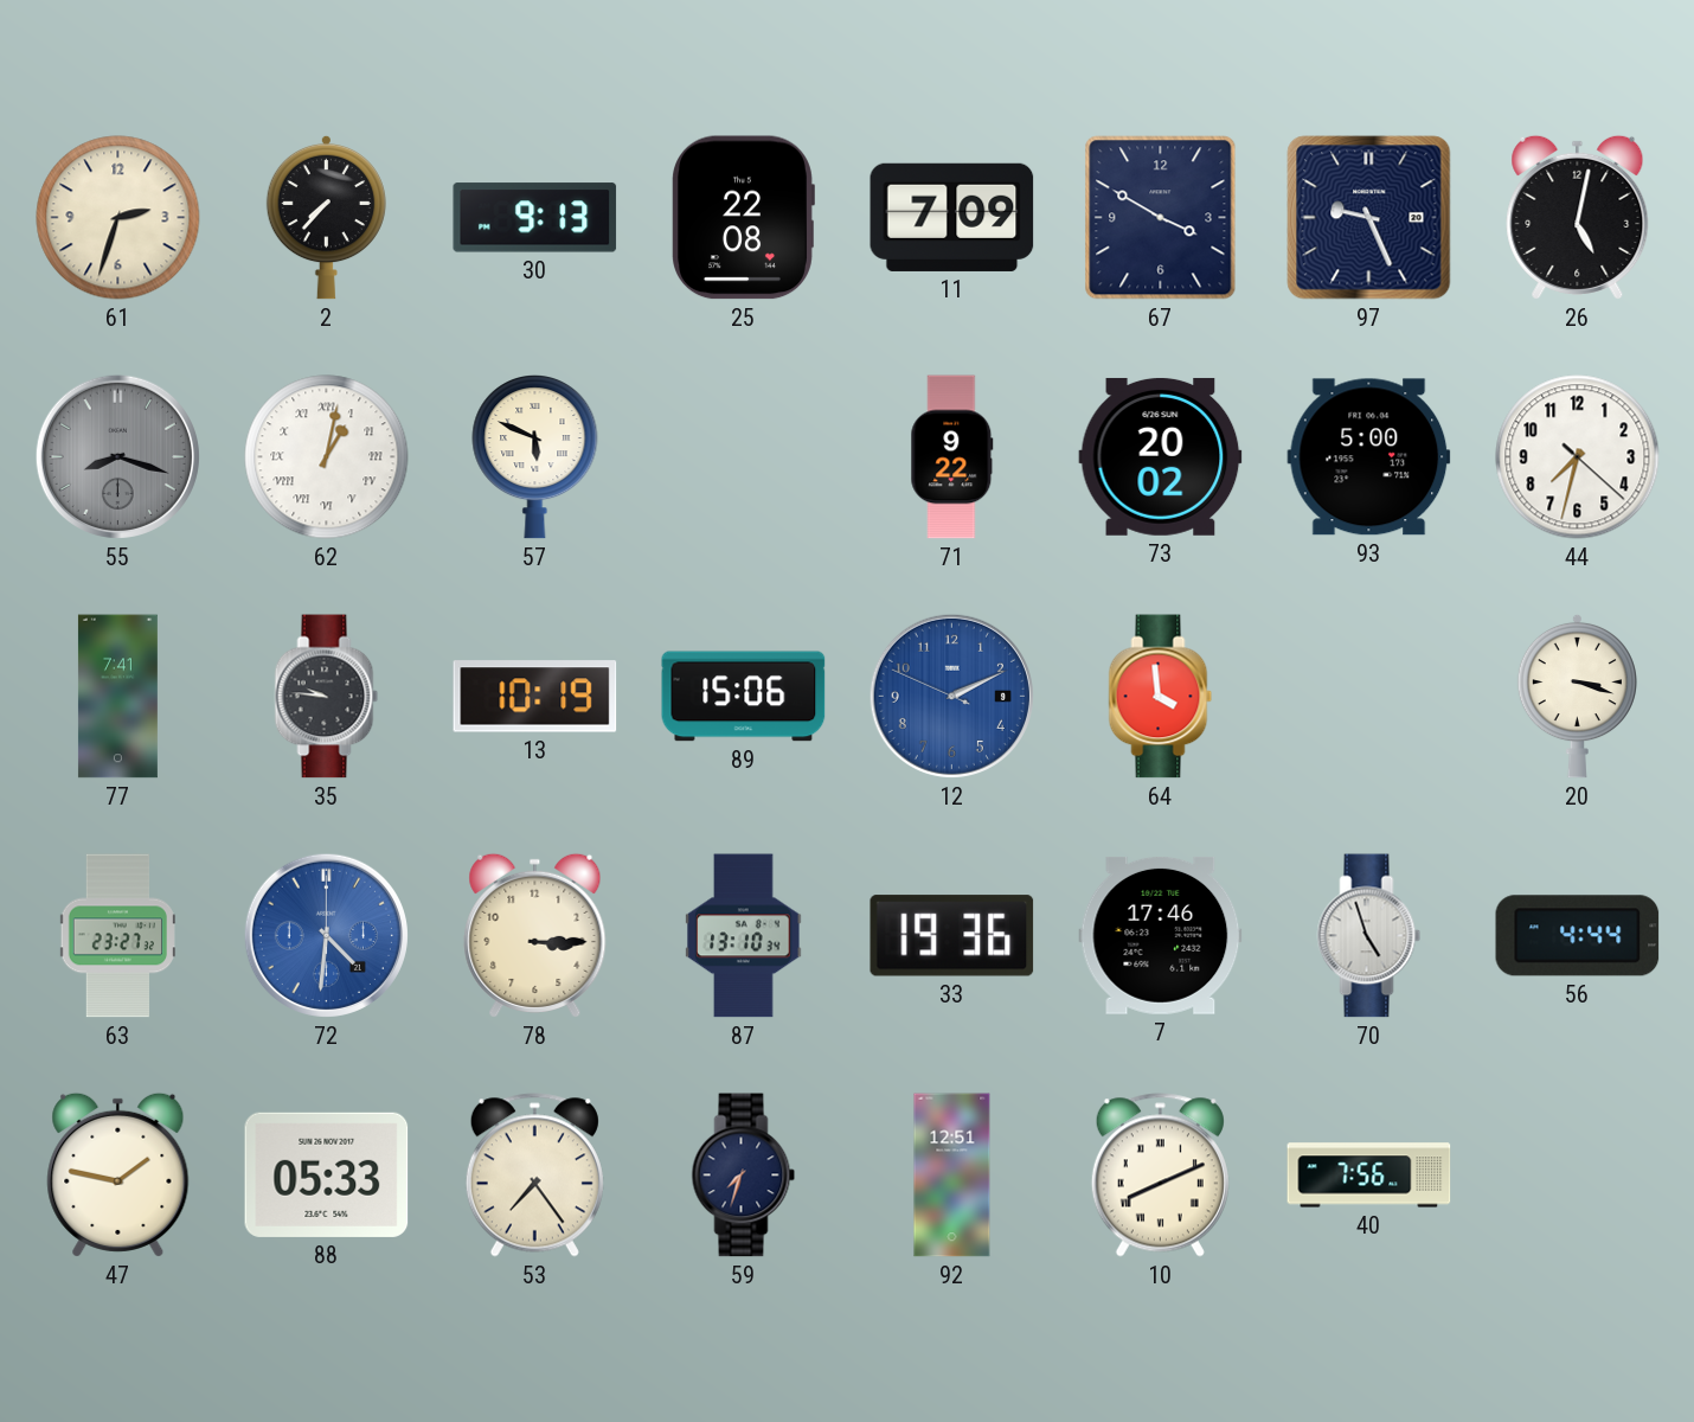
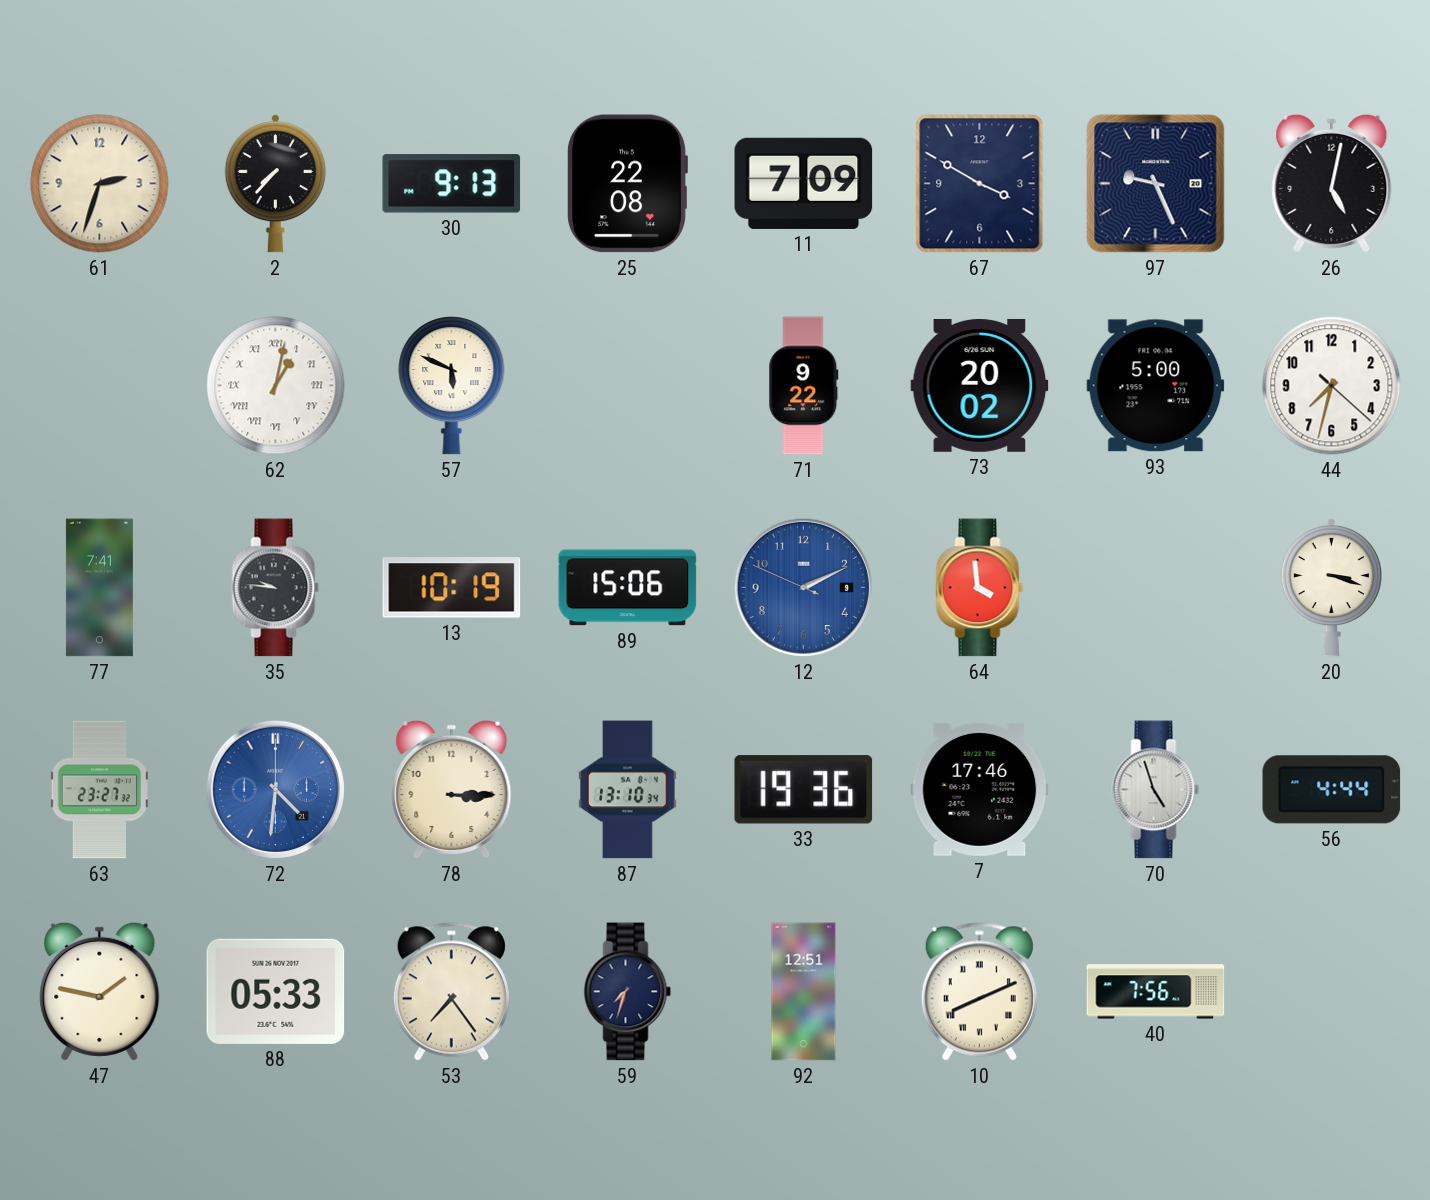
55: 8:18 -> none (117, 456)
